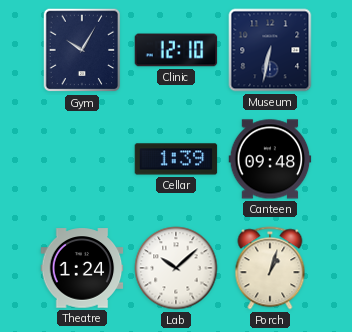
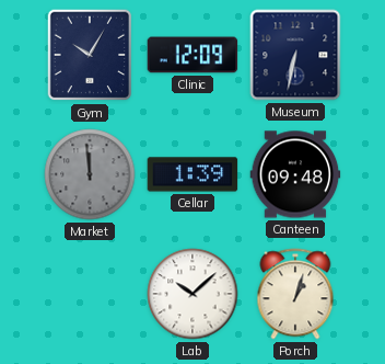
Clinic: 12:10 -> 12:09 (192, 55)
Market: none -> 11:59 (90, 174)
Theatre: 1:24 -> none (82, 268)
